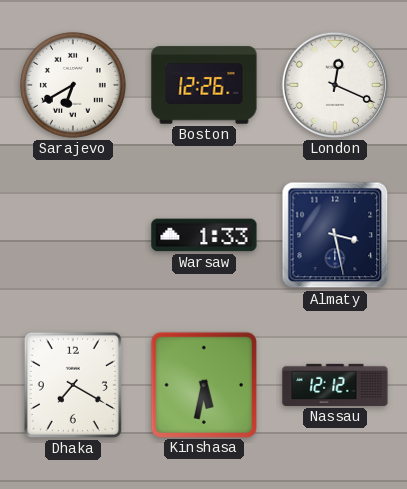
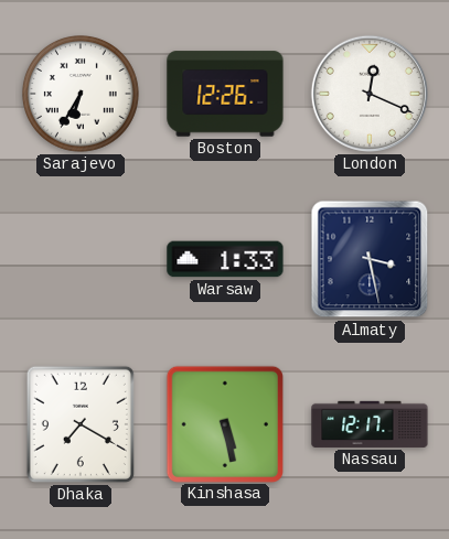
Sarajevo: 6:40 -> 6:35 (82, 95)
Kinshasa: 5:32 -> 5:28 (224, 423)
Nassau: 12:12 -> 12:17 (370, 424)
